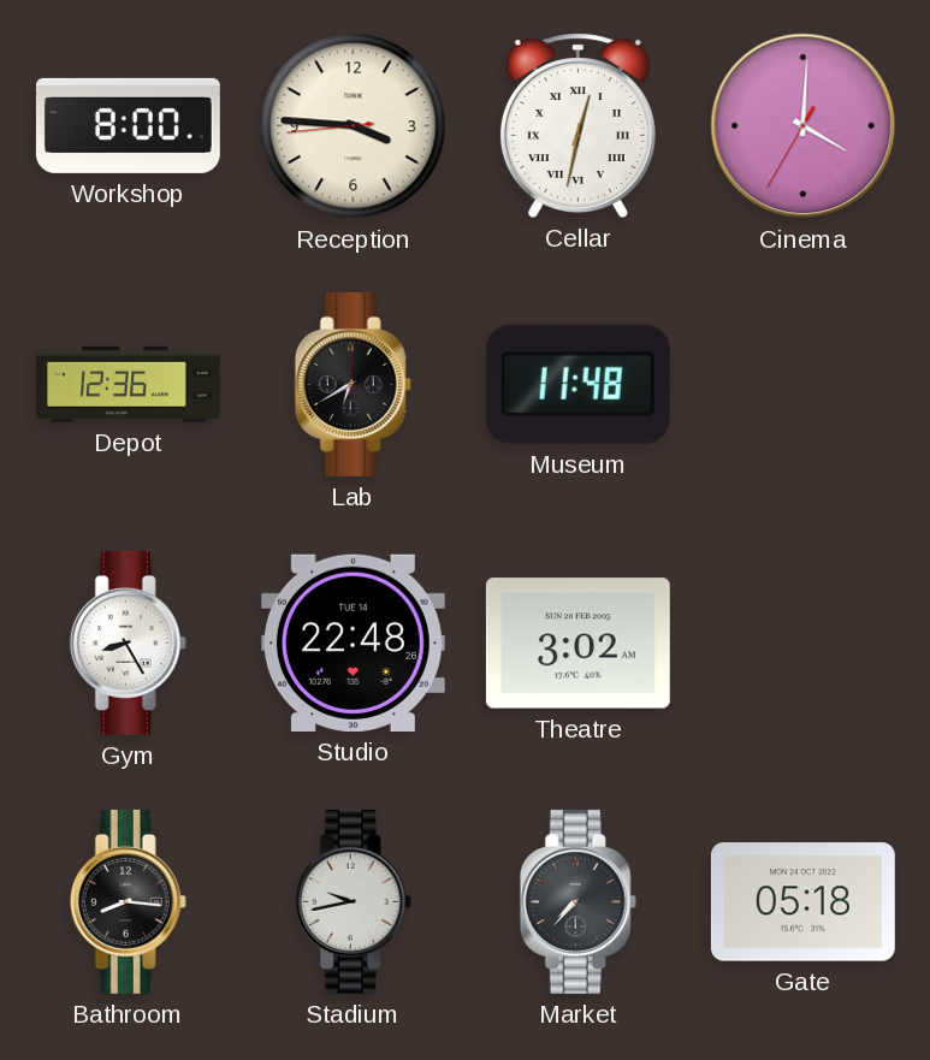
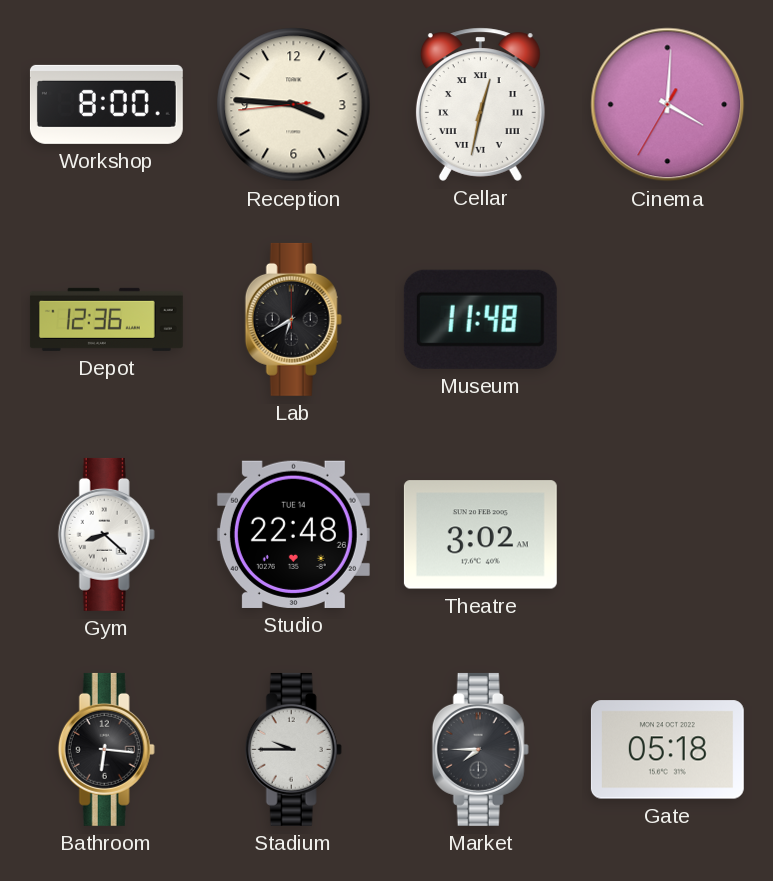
Gym: 8:25 -> 8:22 (106, 534)
Bathroom: 8:16 -> 6:16 (106, 749)
Stadium: 9:43 -> 9:45 (293, 749)
Market: 7:37 -> 7:45 (480, 749)
